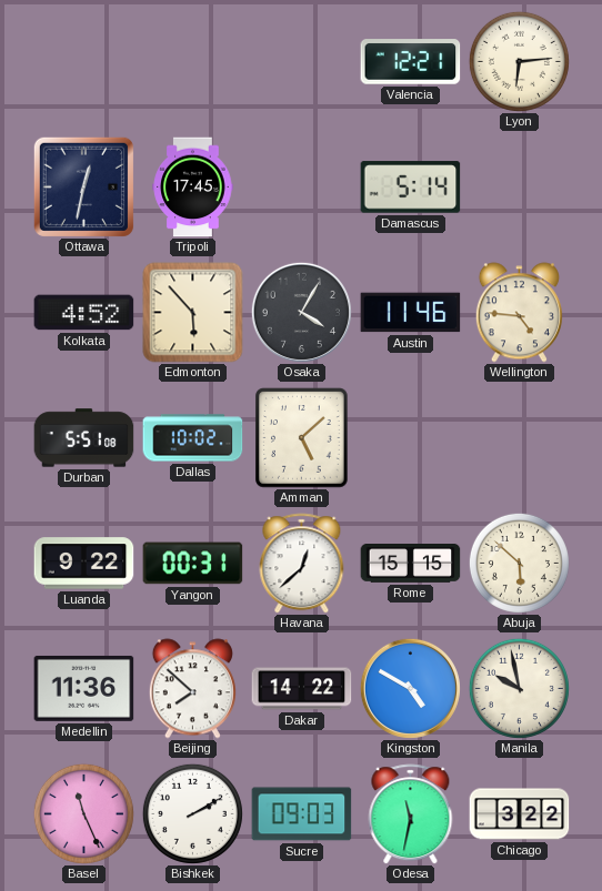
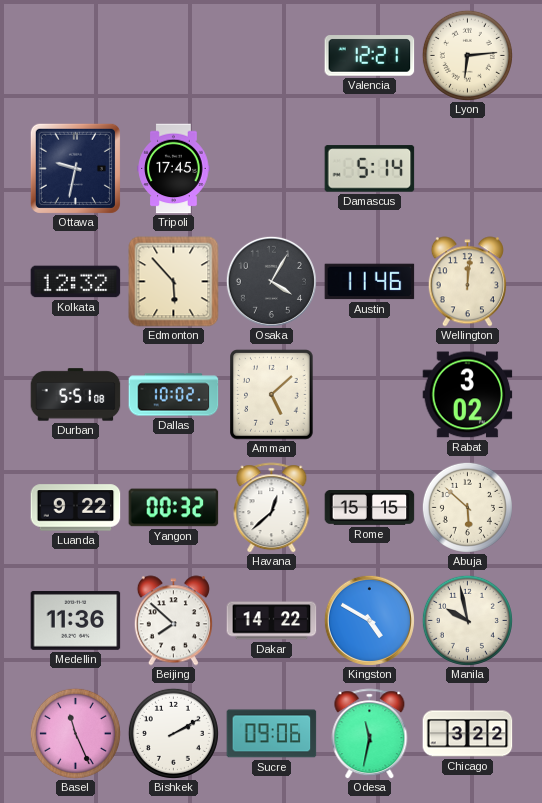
Ottawa: 12:32 -> 9:32 (75, 168)
Kolkata: 4:52 -> 12:32 (76, 282)
Wellington: 4:46 -> 12:01 (467, 282)
Rabat: none -> 3:02 (468, 395)
Yangon: 00:31 -> 00:32 (174, 508)
Sucre: 09:03 -> 09:06 (272, 734)
